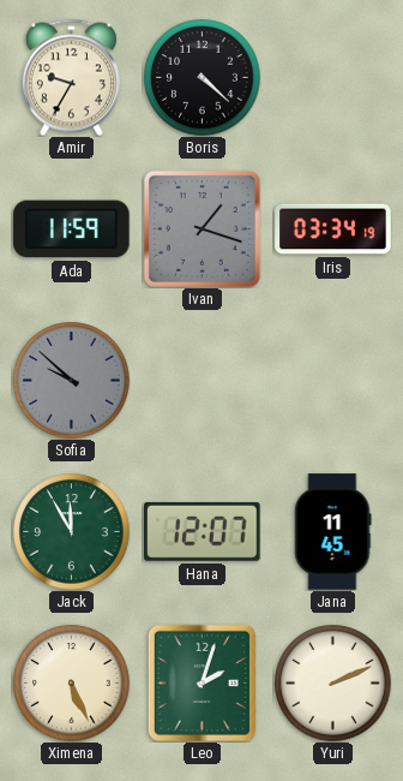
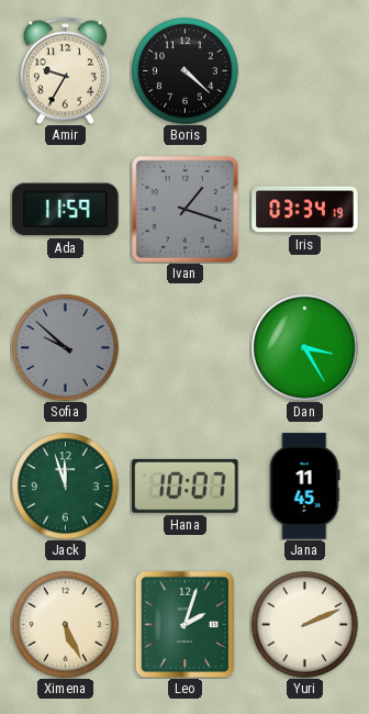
Dan: none -> 3:25 (305, 348)
Jack: 11:55 -> 11:57 (66, 487)
Hana: 12:07 -> 10:07 (186, 486)
